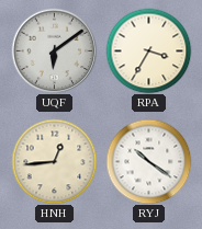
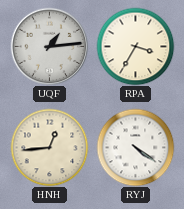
UQF: 6:09 -> 1:14 (49, 46)
RYJ: 10:21 -> 4:21 (135, 147)
